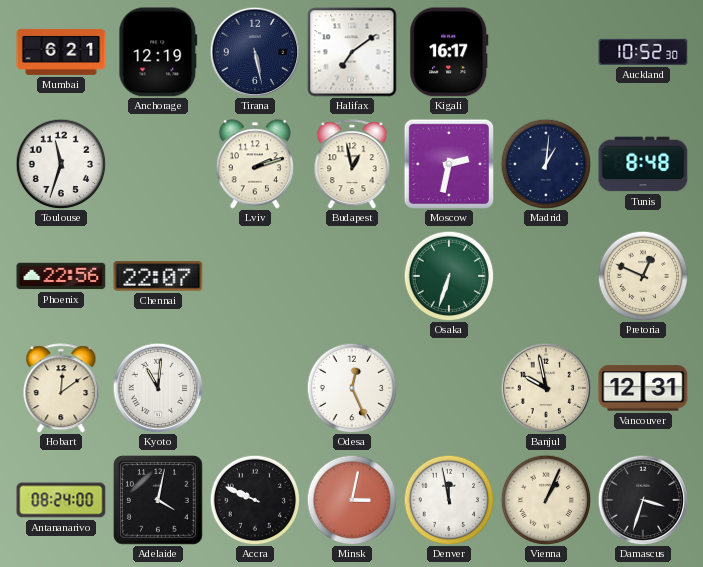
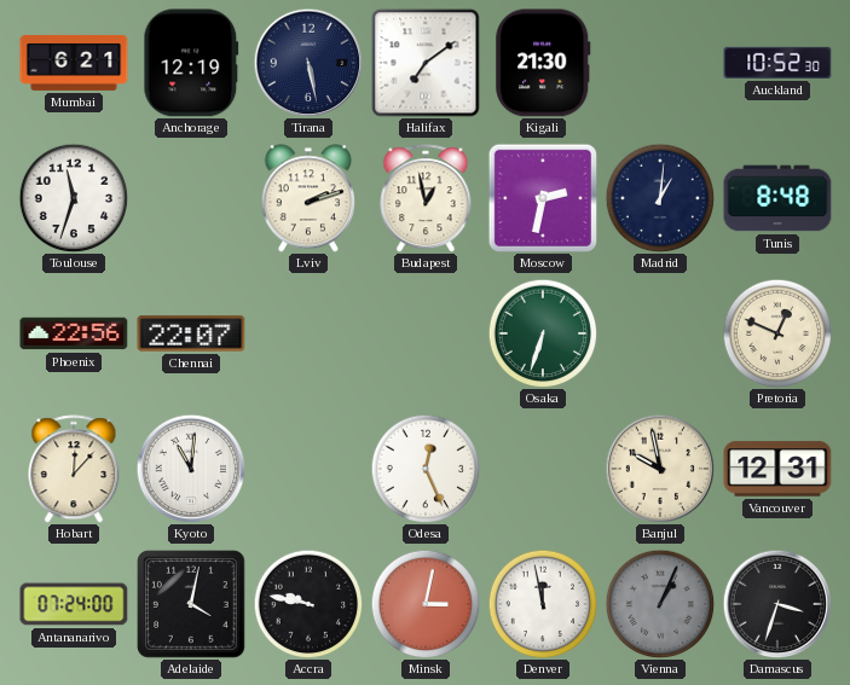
Kigali: 16:17 -> 21:30 (543, 63)
Hobart: 12:09 -> 12:07 (74, 469)
Antananarivo: 08:24 -> 07:24 (74, 604)
Accra: 9:49 -> 9:47 (308, 604)
Vienna dial: cream -> grey (660, 604)
